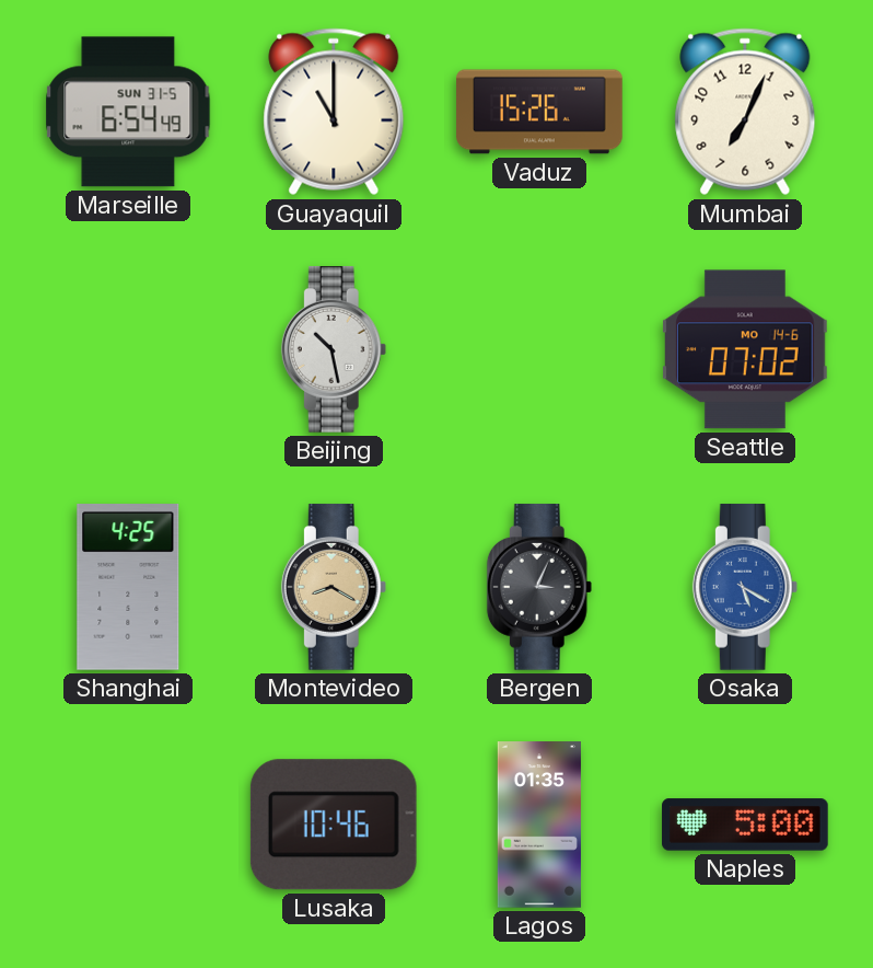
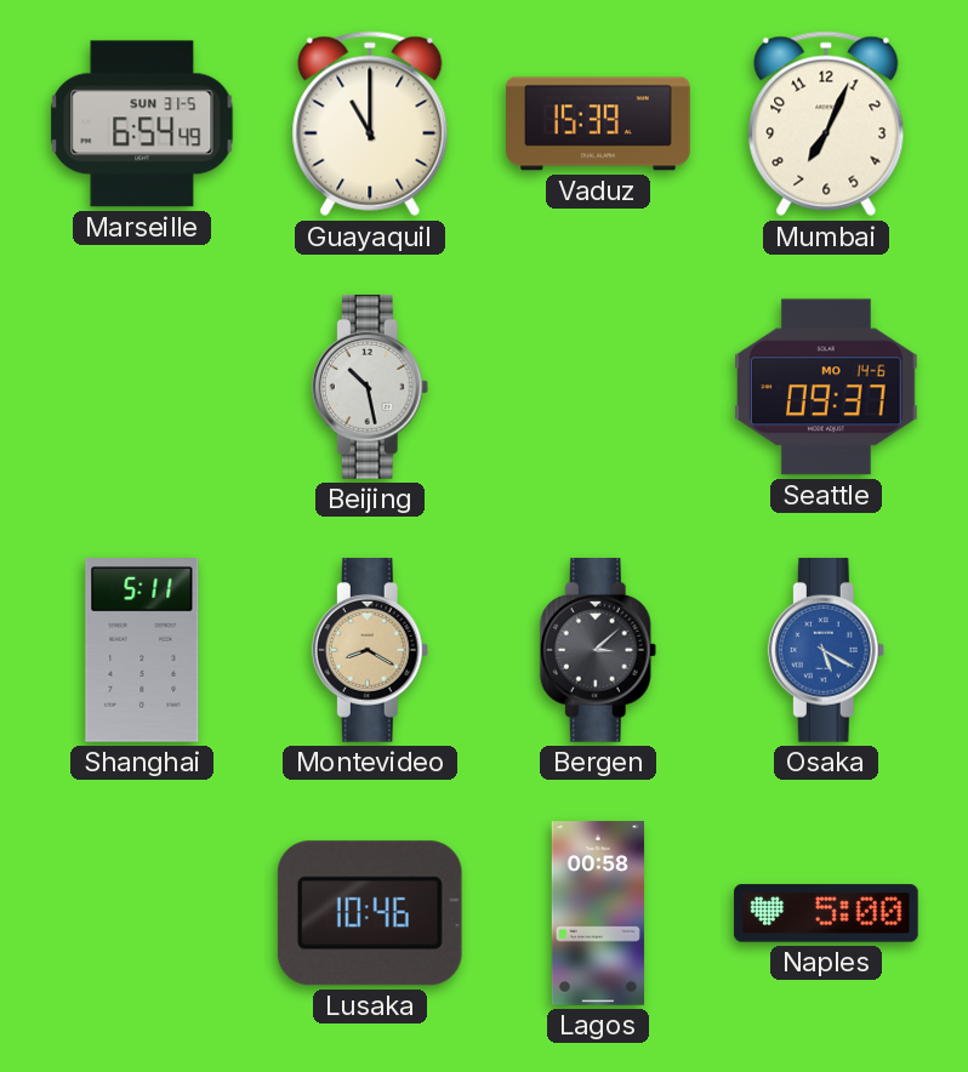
Vaduz: 15:26 -> 15:39 (598, 124)
Seattle: 07:02 -> 09:37 (827, 387)
Shanghai: 4:25 -> 5:11 (142, 651)
Bergen: 3:04 -> 3:08 (598, 650)
Lagos: 01:35 -> 00:58 (598, 913)
